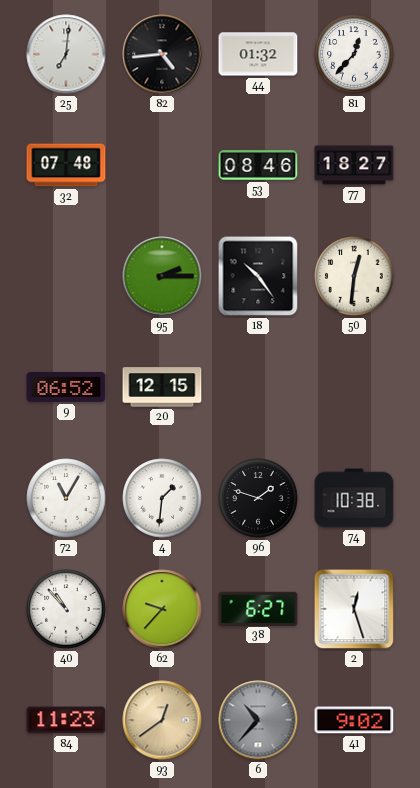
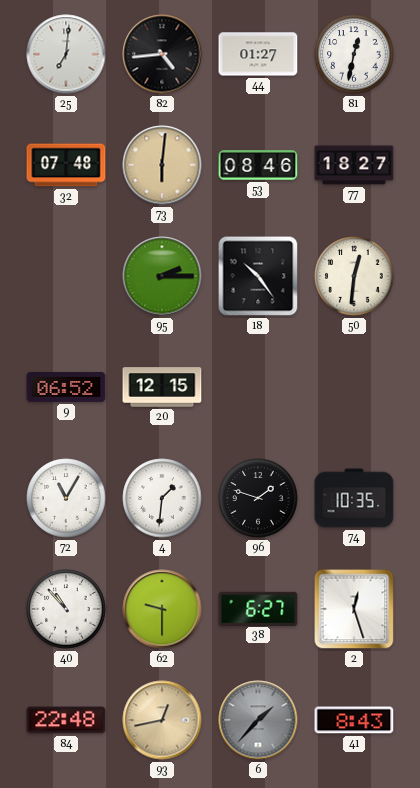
44: 01:32 -> 01:27 (258, 54)
81: 12:37 -> 12:32 (354, 54)
73: none -> 6:01 (162, 165)
74: 10:38 -> 10:35 (354, 498)
62: 9:37 -> 9:30 (162, 609)
84: 11:23 -> 22:48 (66, 720)
93: 12:39 -> 12:43 (162, 720)
6: 10:37 -> 1:37 (258, 720)
41: 9:02 -> 8:43 (354, 720)
